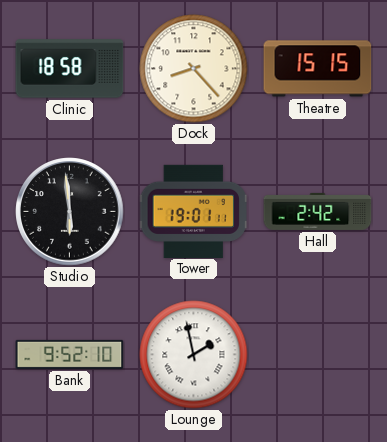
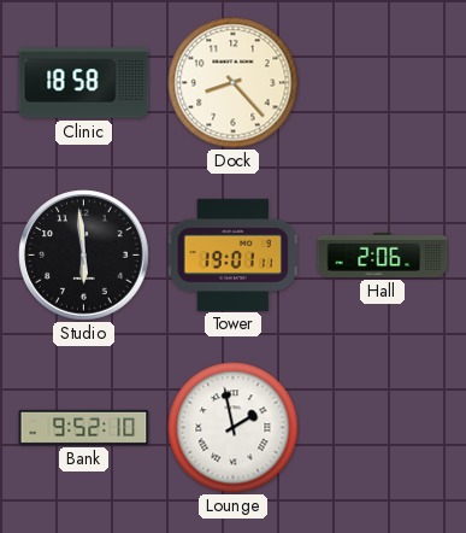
Theatre: 15:15 -> none (318, 69)
Hall: 2:42 -> 2:06 (383, 254)
